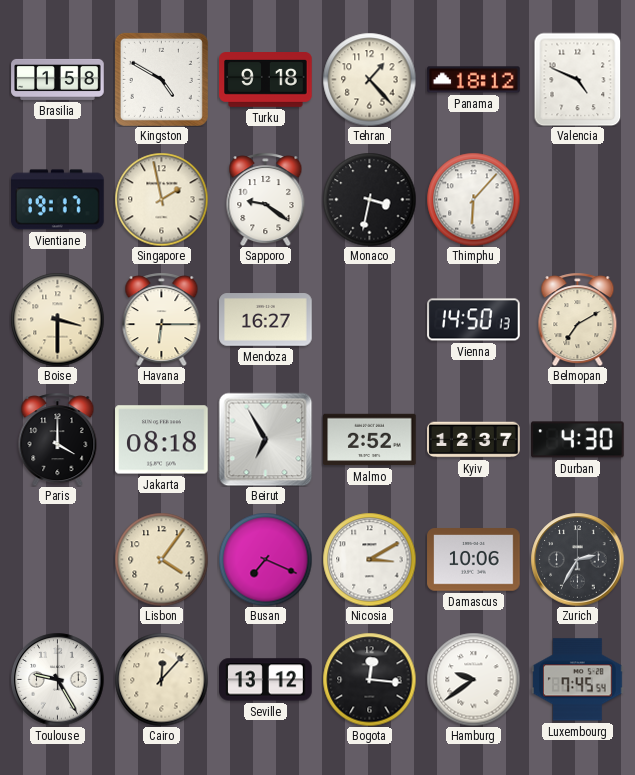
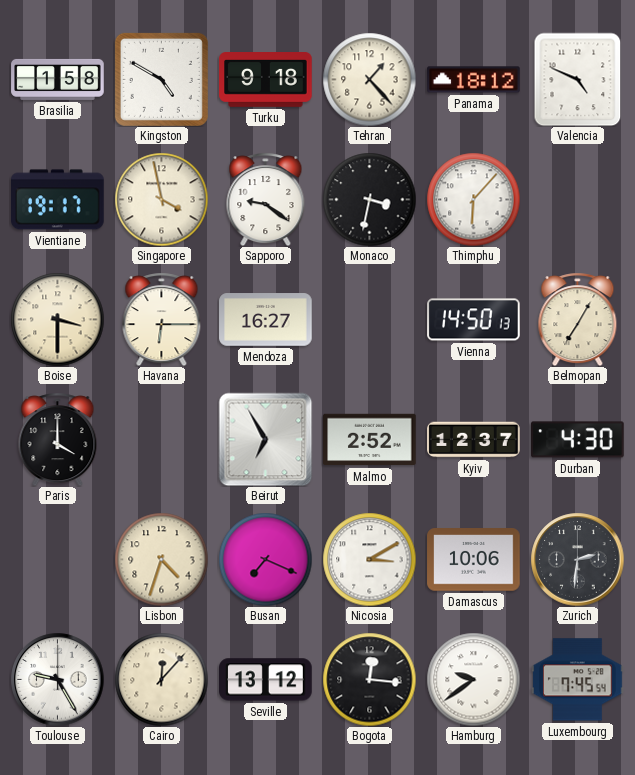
Singapore: 1:58 -> 3:58 (161, 199)
Belmopan: 7:10 -> 7:05 (578, 319)
Jakarta: 08:18 -> none (162, 440)
Lisbon: 4:06 -> 4:33 (161, 559)
Zurich: 2:35 -> 2:31 (577, 559)
